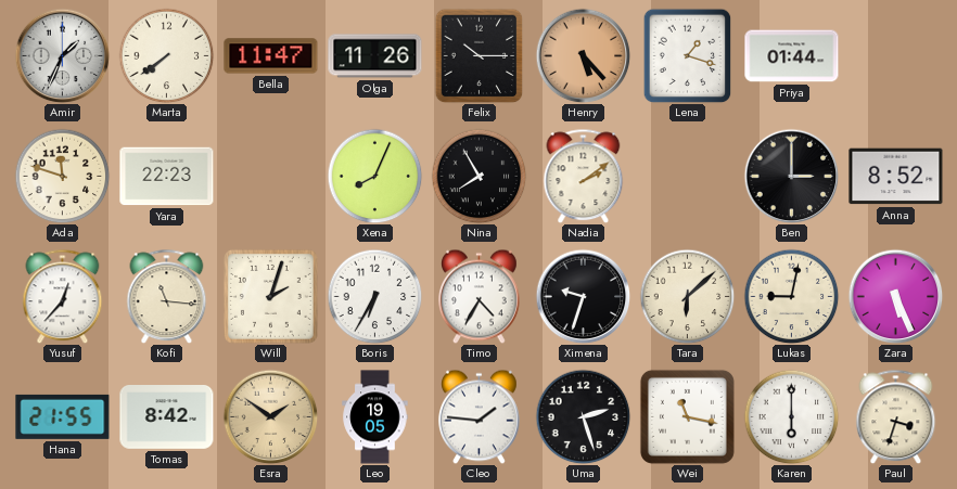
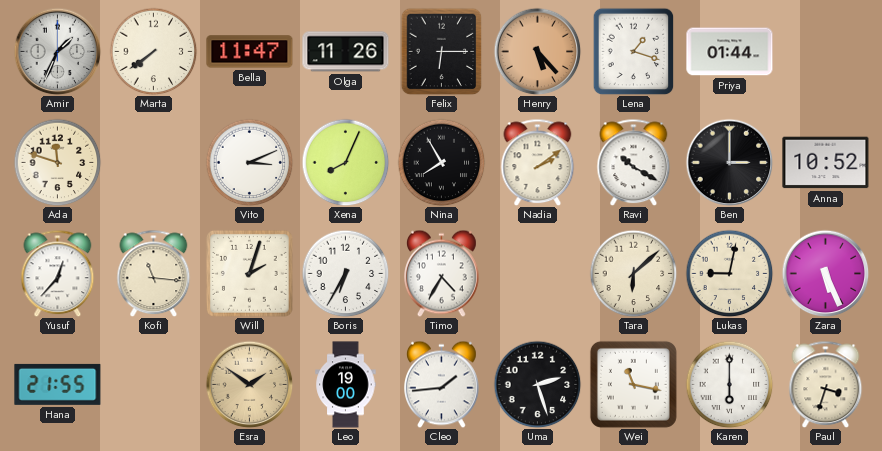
Felix: 10:15 -> 6:15 (442, 51)
Yara: 22:23 -> none (167, 177)
Vito: none -> 3:11 (249, 162)
Ravi: none -> 10:20 (634, 162)
Anna: 8:52 -> 10:52 (826, 163)
Ximena: 9:33 -> none (583, 296)
Tomas: 8:42 -> none (167, 417)
Leo: 19:05 -> 19:00 (346, 385)
Cleo: 1:46 -> 1:44 (442, 384)
